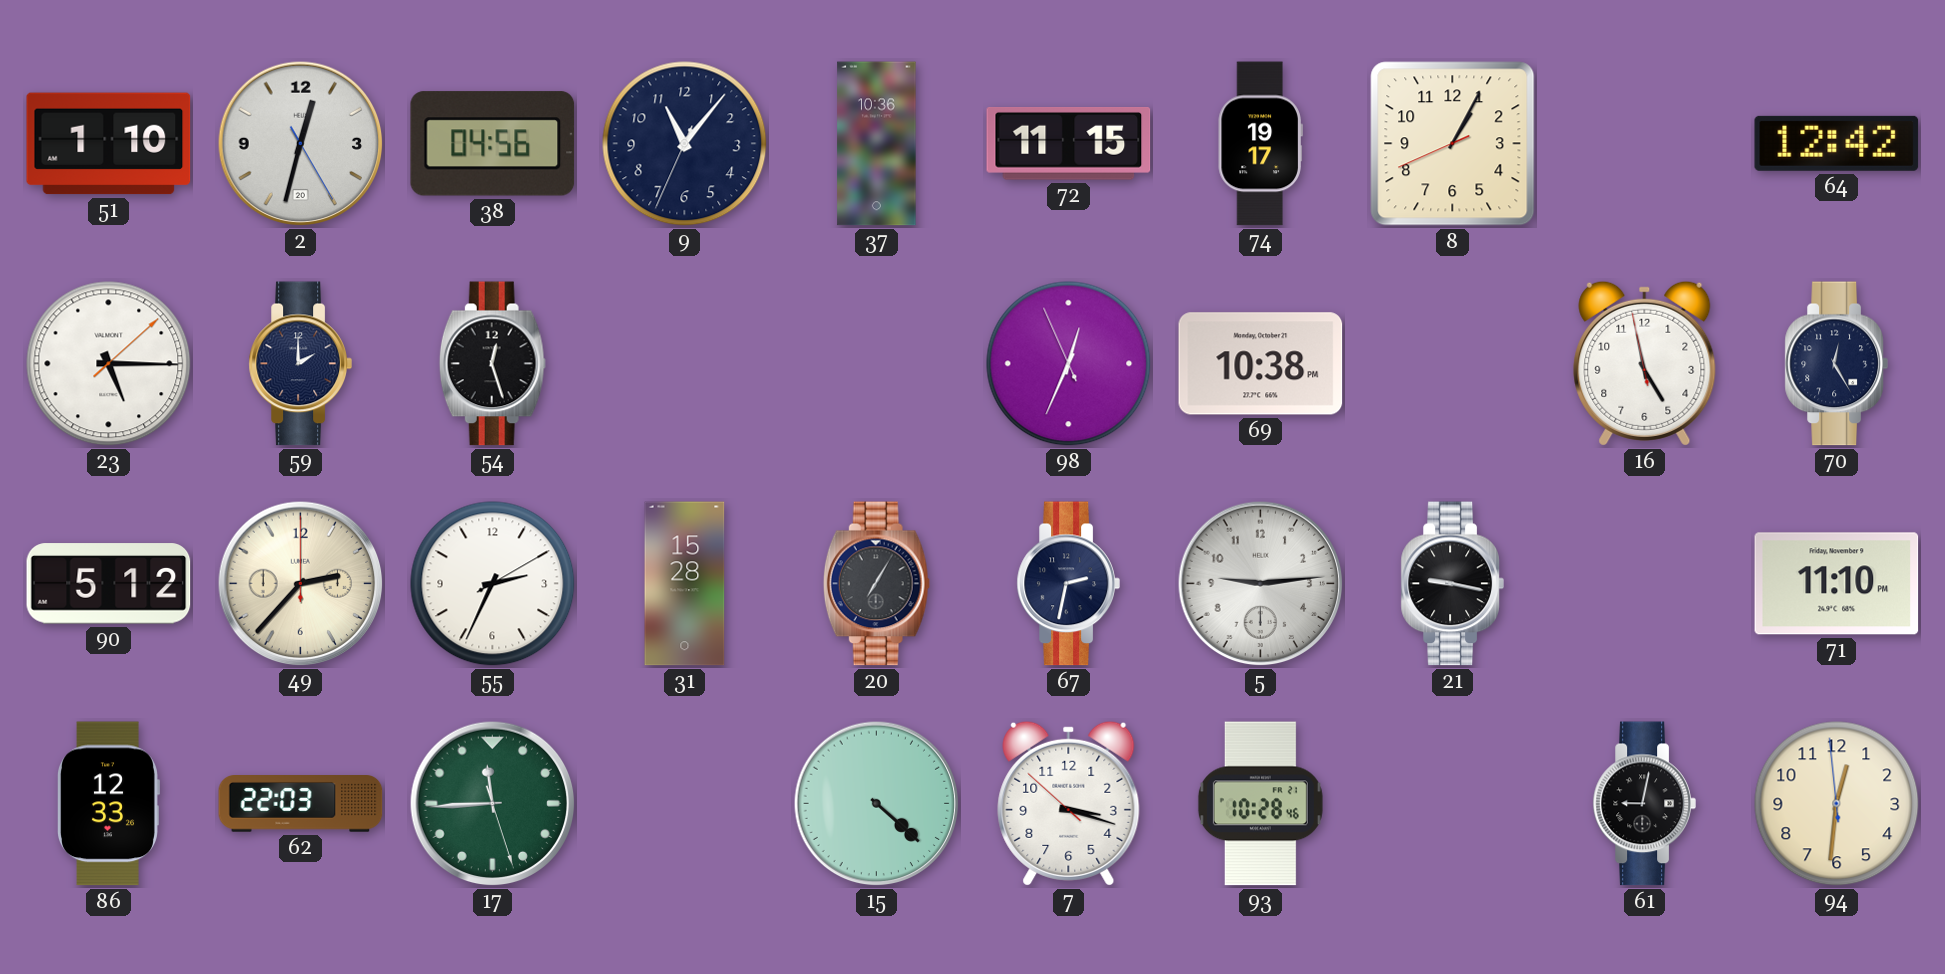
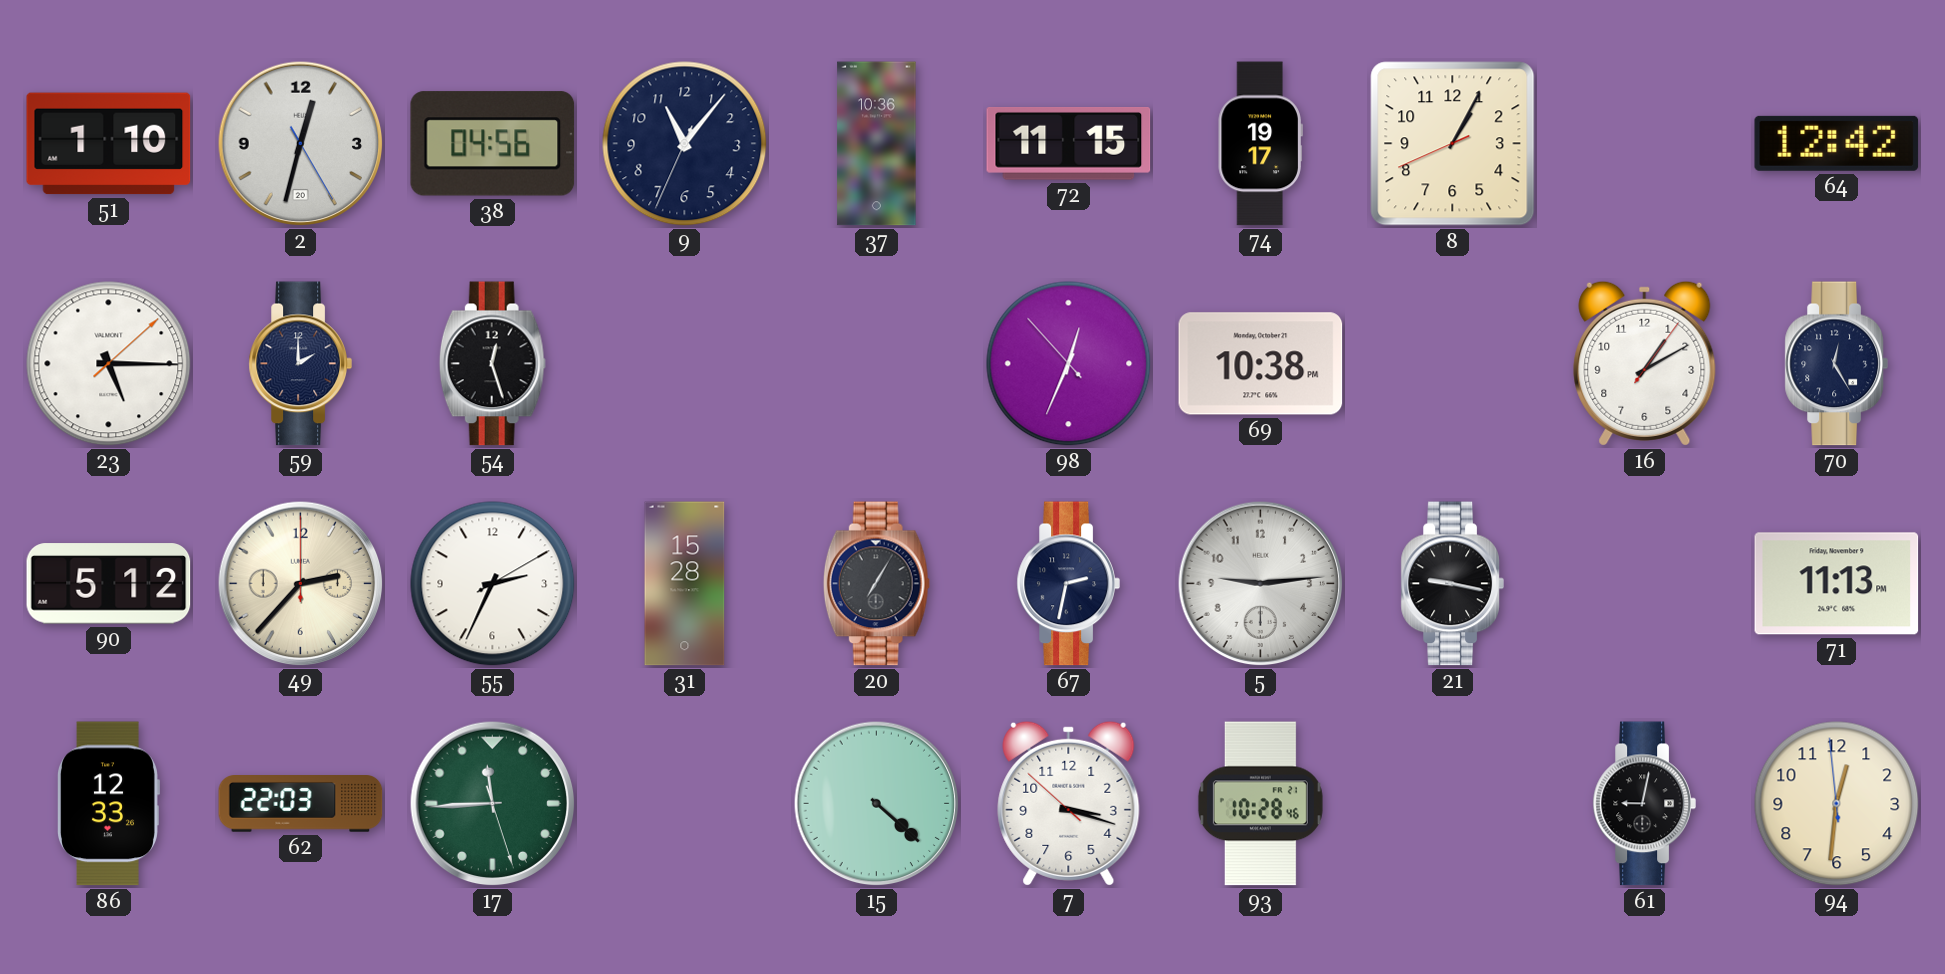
98: 12:33:56 -> 12:33:53 (1069, 364)
16: 4:57 -> 1:10 (1645, 363)
71: 11:10 -> 11:13 (1837, 584)
